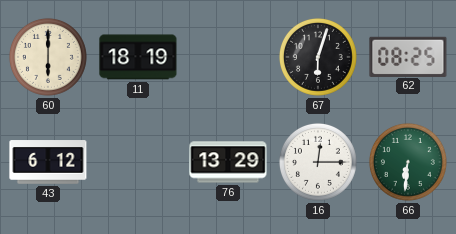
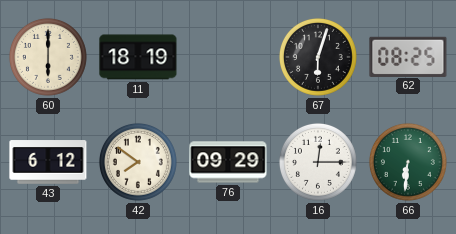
42: none -> 7:51 (138, 162)
76: 13:29 -> 09:29 (228, 162)
